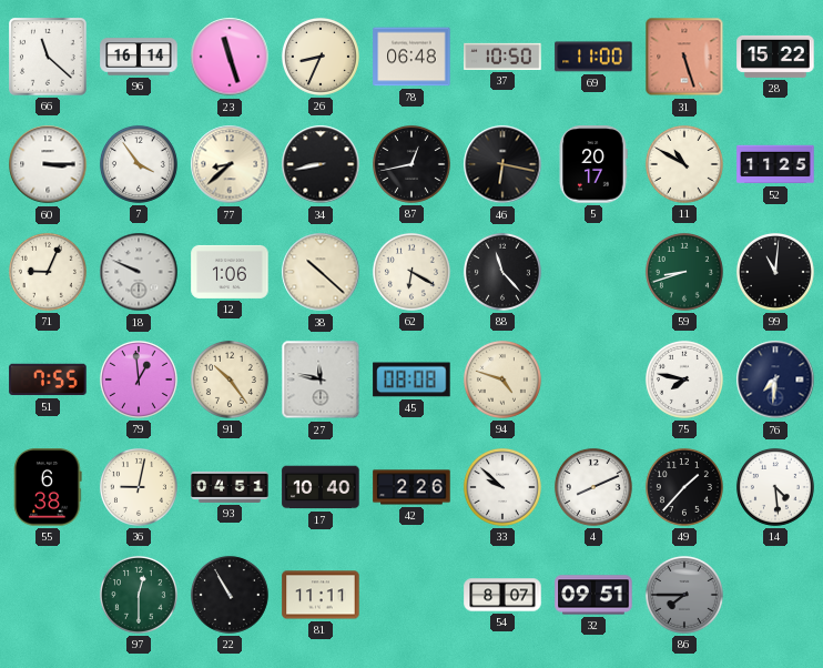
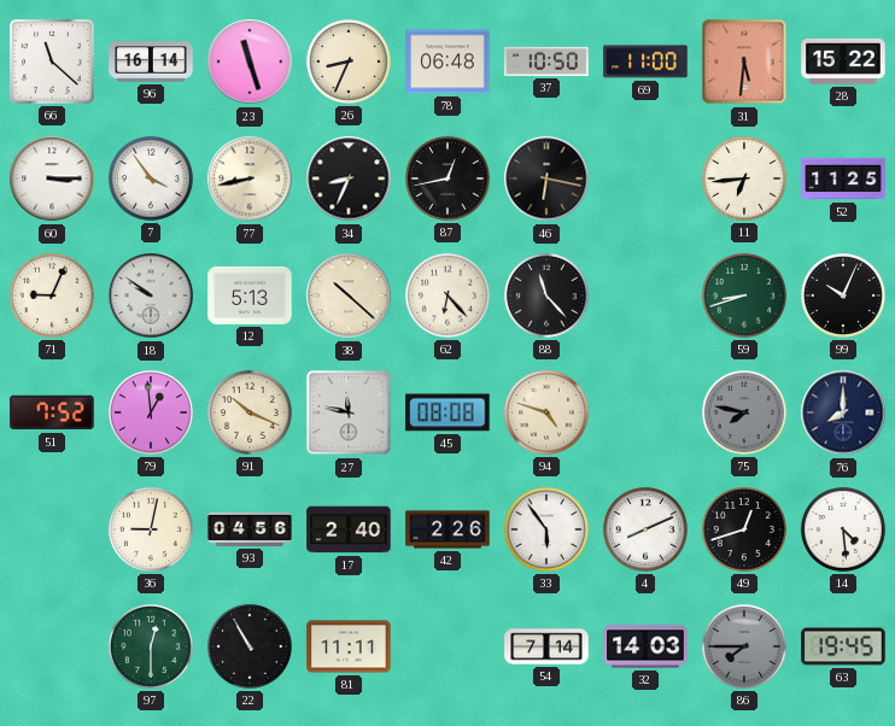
31: 5:27 -> 5:31 (744, 62)
77: 8:38 -> 8:43 (250, 178)
34: 8:43 -> 8:34 (349, 178)
5: 20:17 -> none (593, 164)
11: 10:50 -> 6:44 (744, 178)
18: 9:49 -> 9:51 (151, 295)
12: 1:06 -> 5:13 (250, 295)
62: 6:20 -> 6:23 (448, 295)
99: 11:01 -> 10:04 (843, 295)
51: 7:55 -> 7:52 (52, 412)
91: 10:24 -> 10:19 (250, 412)
75 dial: white -> grey (744, 412)
76: 7:31 -> 8:00 (843, 412)
55: 6:38 -> none (48, 487)
93: 04:51 -> 04:56 (250, 529)
17: 10:40 -> 2:40 (349, 529)
33: 9:52 -> 5:54 (546, 529)
49: 1:37 -> 12:42 (744, 529)
54: 8:07 -> 7:14 (546, 646)
32: 09:51 -> 14:03 (645, 646)
63: none -> 19:45 (843, 646)
